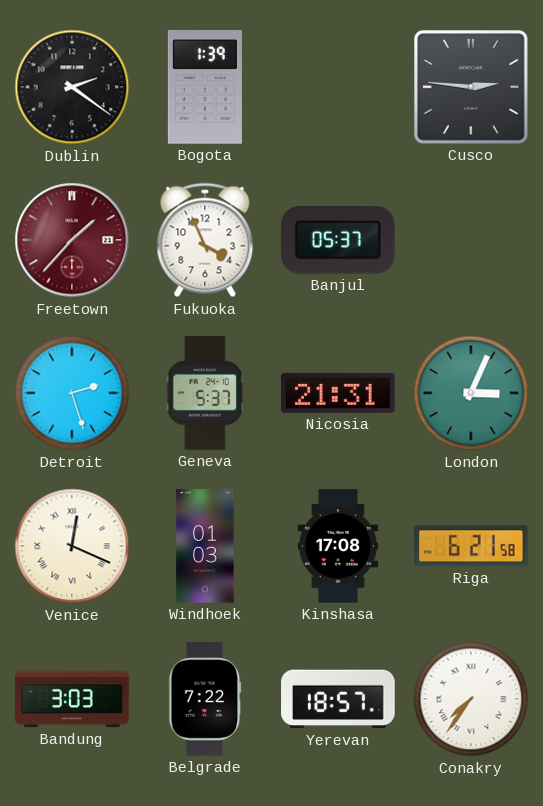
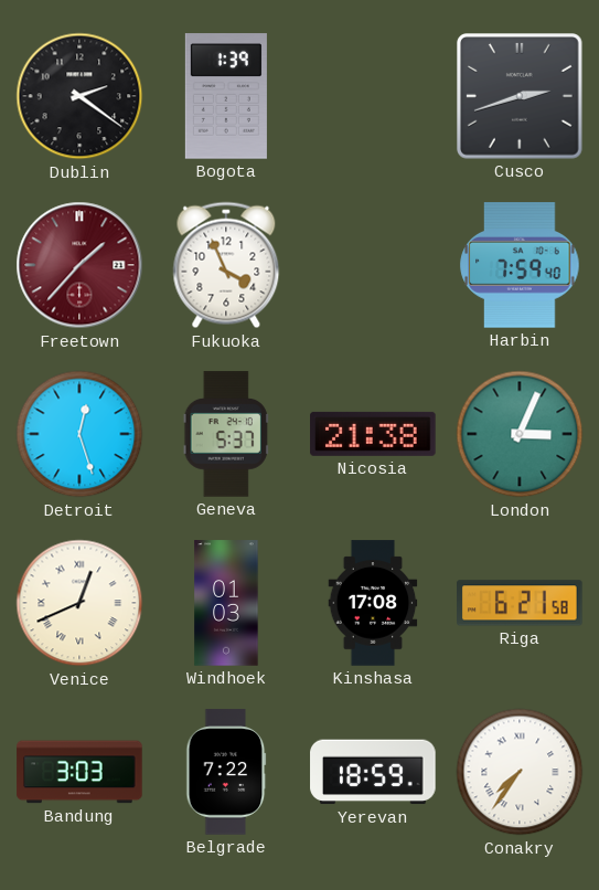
Cusco: 2:46 -> 2:42 (521, 97)
Banjul: 05:37 -> none (338, 240)
Harbin: none -> 7:59 (520, 265)
Detroit: 2:27 -> 12:27 (79, 434)
Nicosia: 21:31 -> 21:38 (373, 434)
Venice: 12:19 -> 12:41 (79, 603)
Yerevan: 18:57 -> 18:59 (373, 772)
